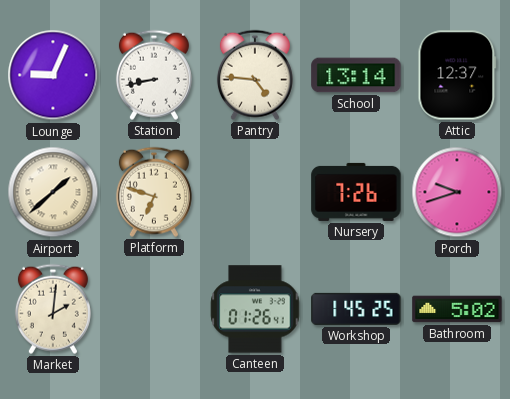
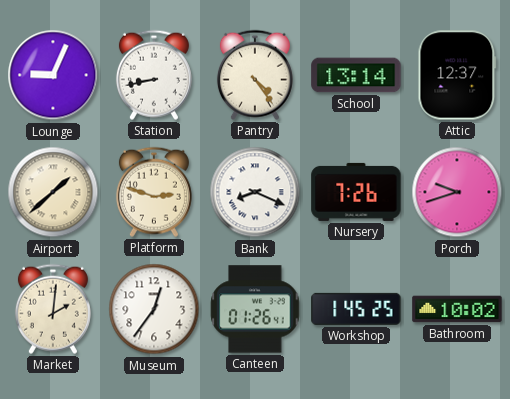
Pantry: 4:46 -> 4:24 (255, 75)
Platform: 6:48 -> 2:48 (154, 192)
Bank: none -> 8:19 (255, 192)
Museum: none -> 12:36 (154, 309)
Bathroom: 5:02 -> 10:02 (457, 309)
